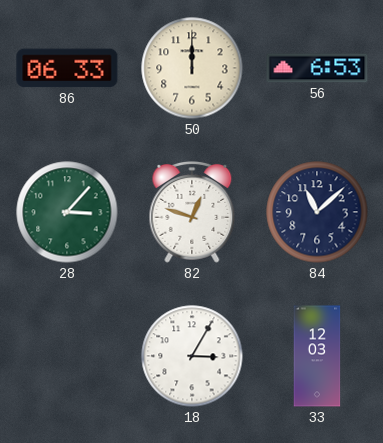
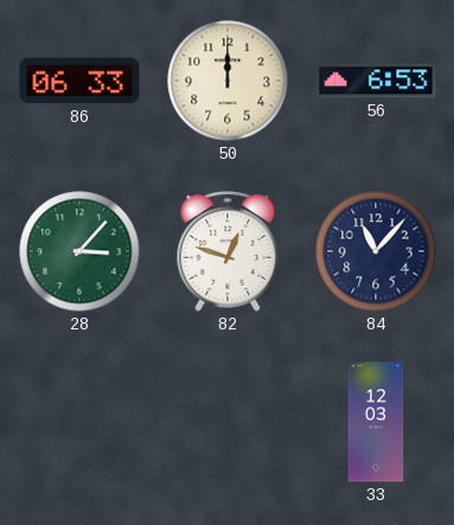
84: 11:08 -> 11:07 (376, 251)
18: 3:05 -> none (192, 356)
